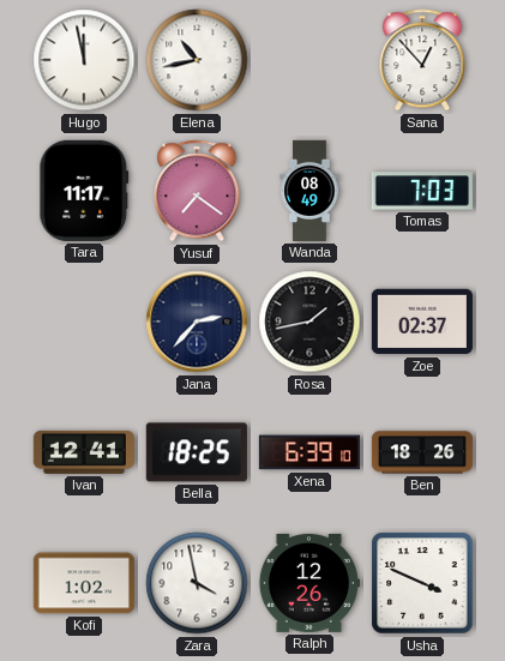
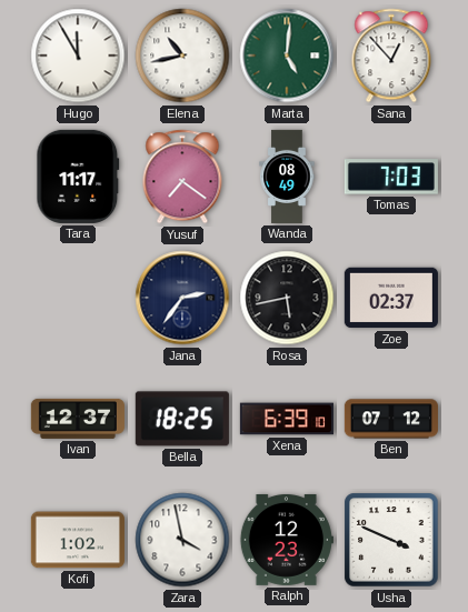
Hugo: 11:58 -> 11:55 (78, 56)
Marta: none -> 5:01 (287, 56)
Jana: 2:37 -> 2:36 (182, 298)
Rosa: 1:43 -> 5:43 (287, 298)
Ivan: 12:41 -> 12:37 (78, 419)
Ben: 18:26 -> 07:12 (391, 419)
Ralph: 12:26 -> 12:23 (287, 540)
